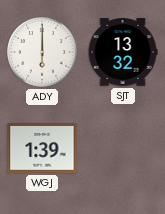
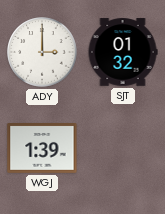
ADY: 6:00 -> 3:00 (42, 52)
SJT: 13:32 -> 01:32 (123, 52)
